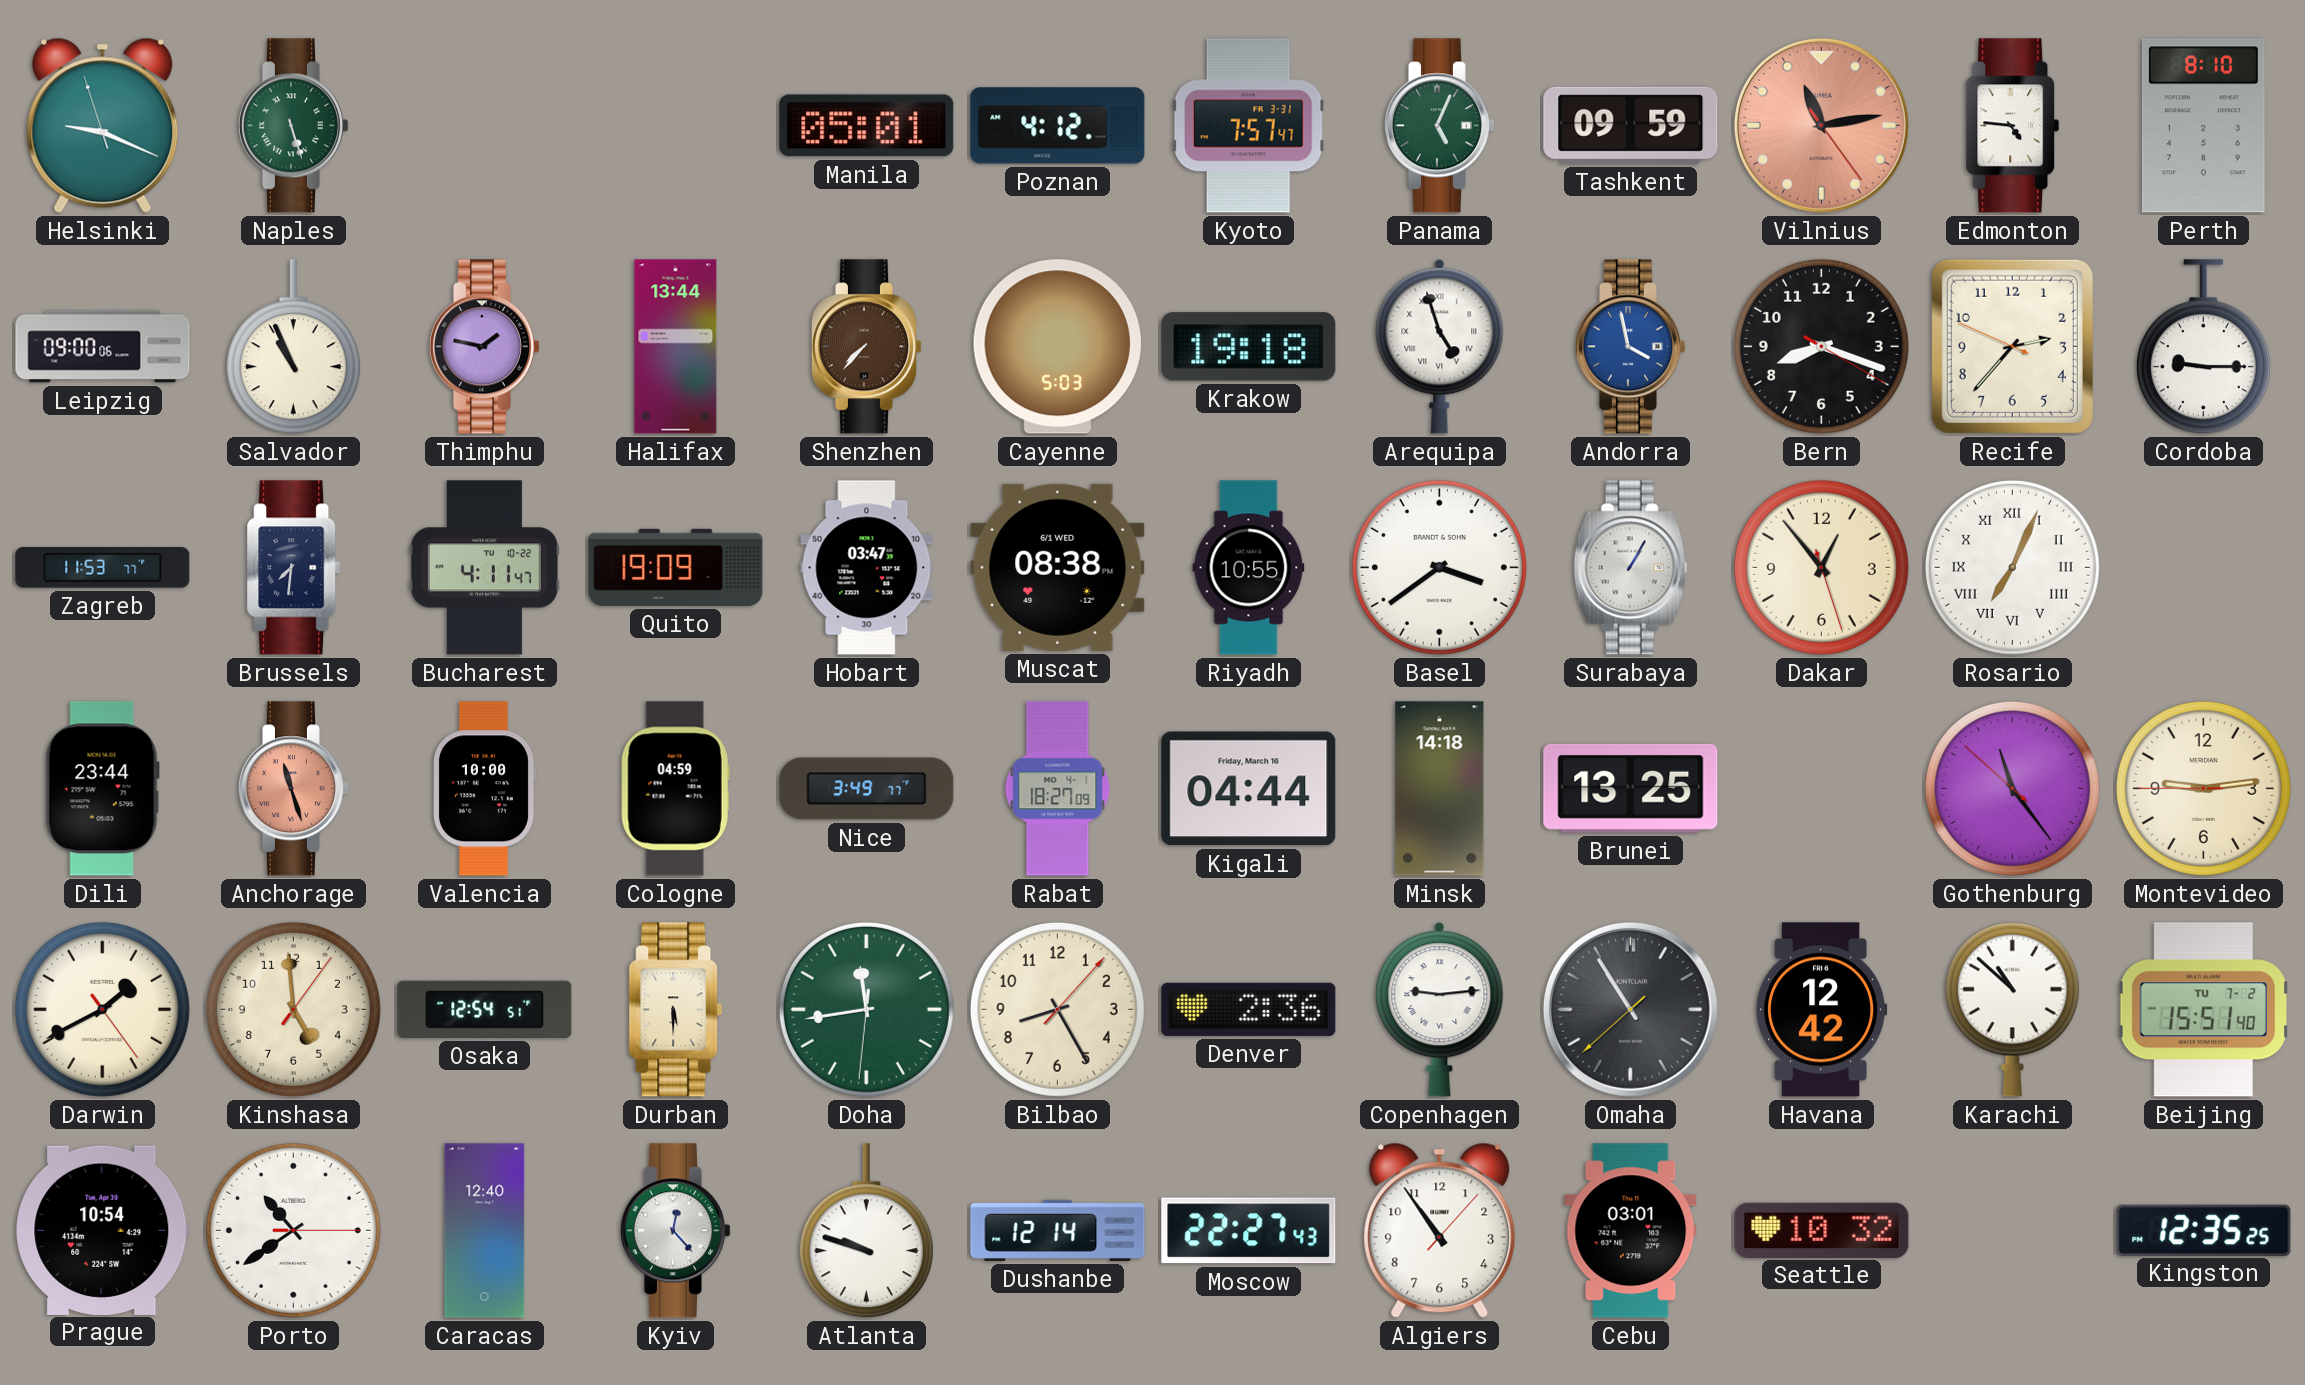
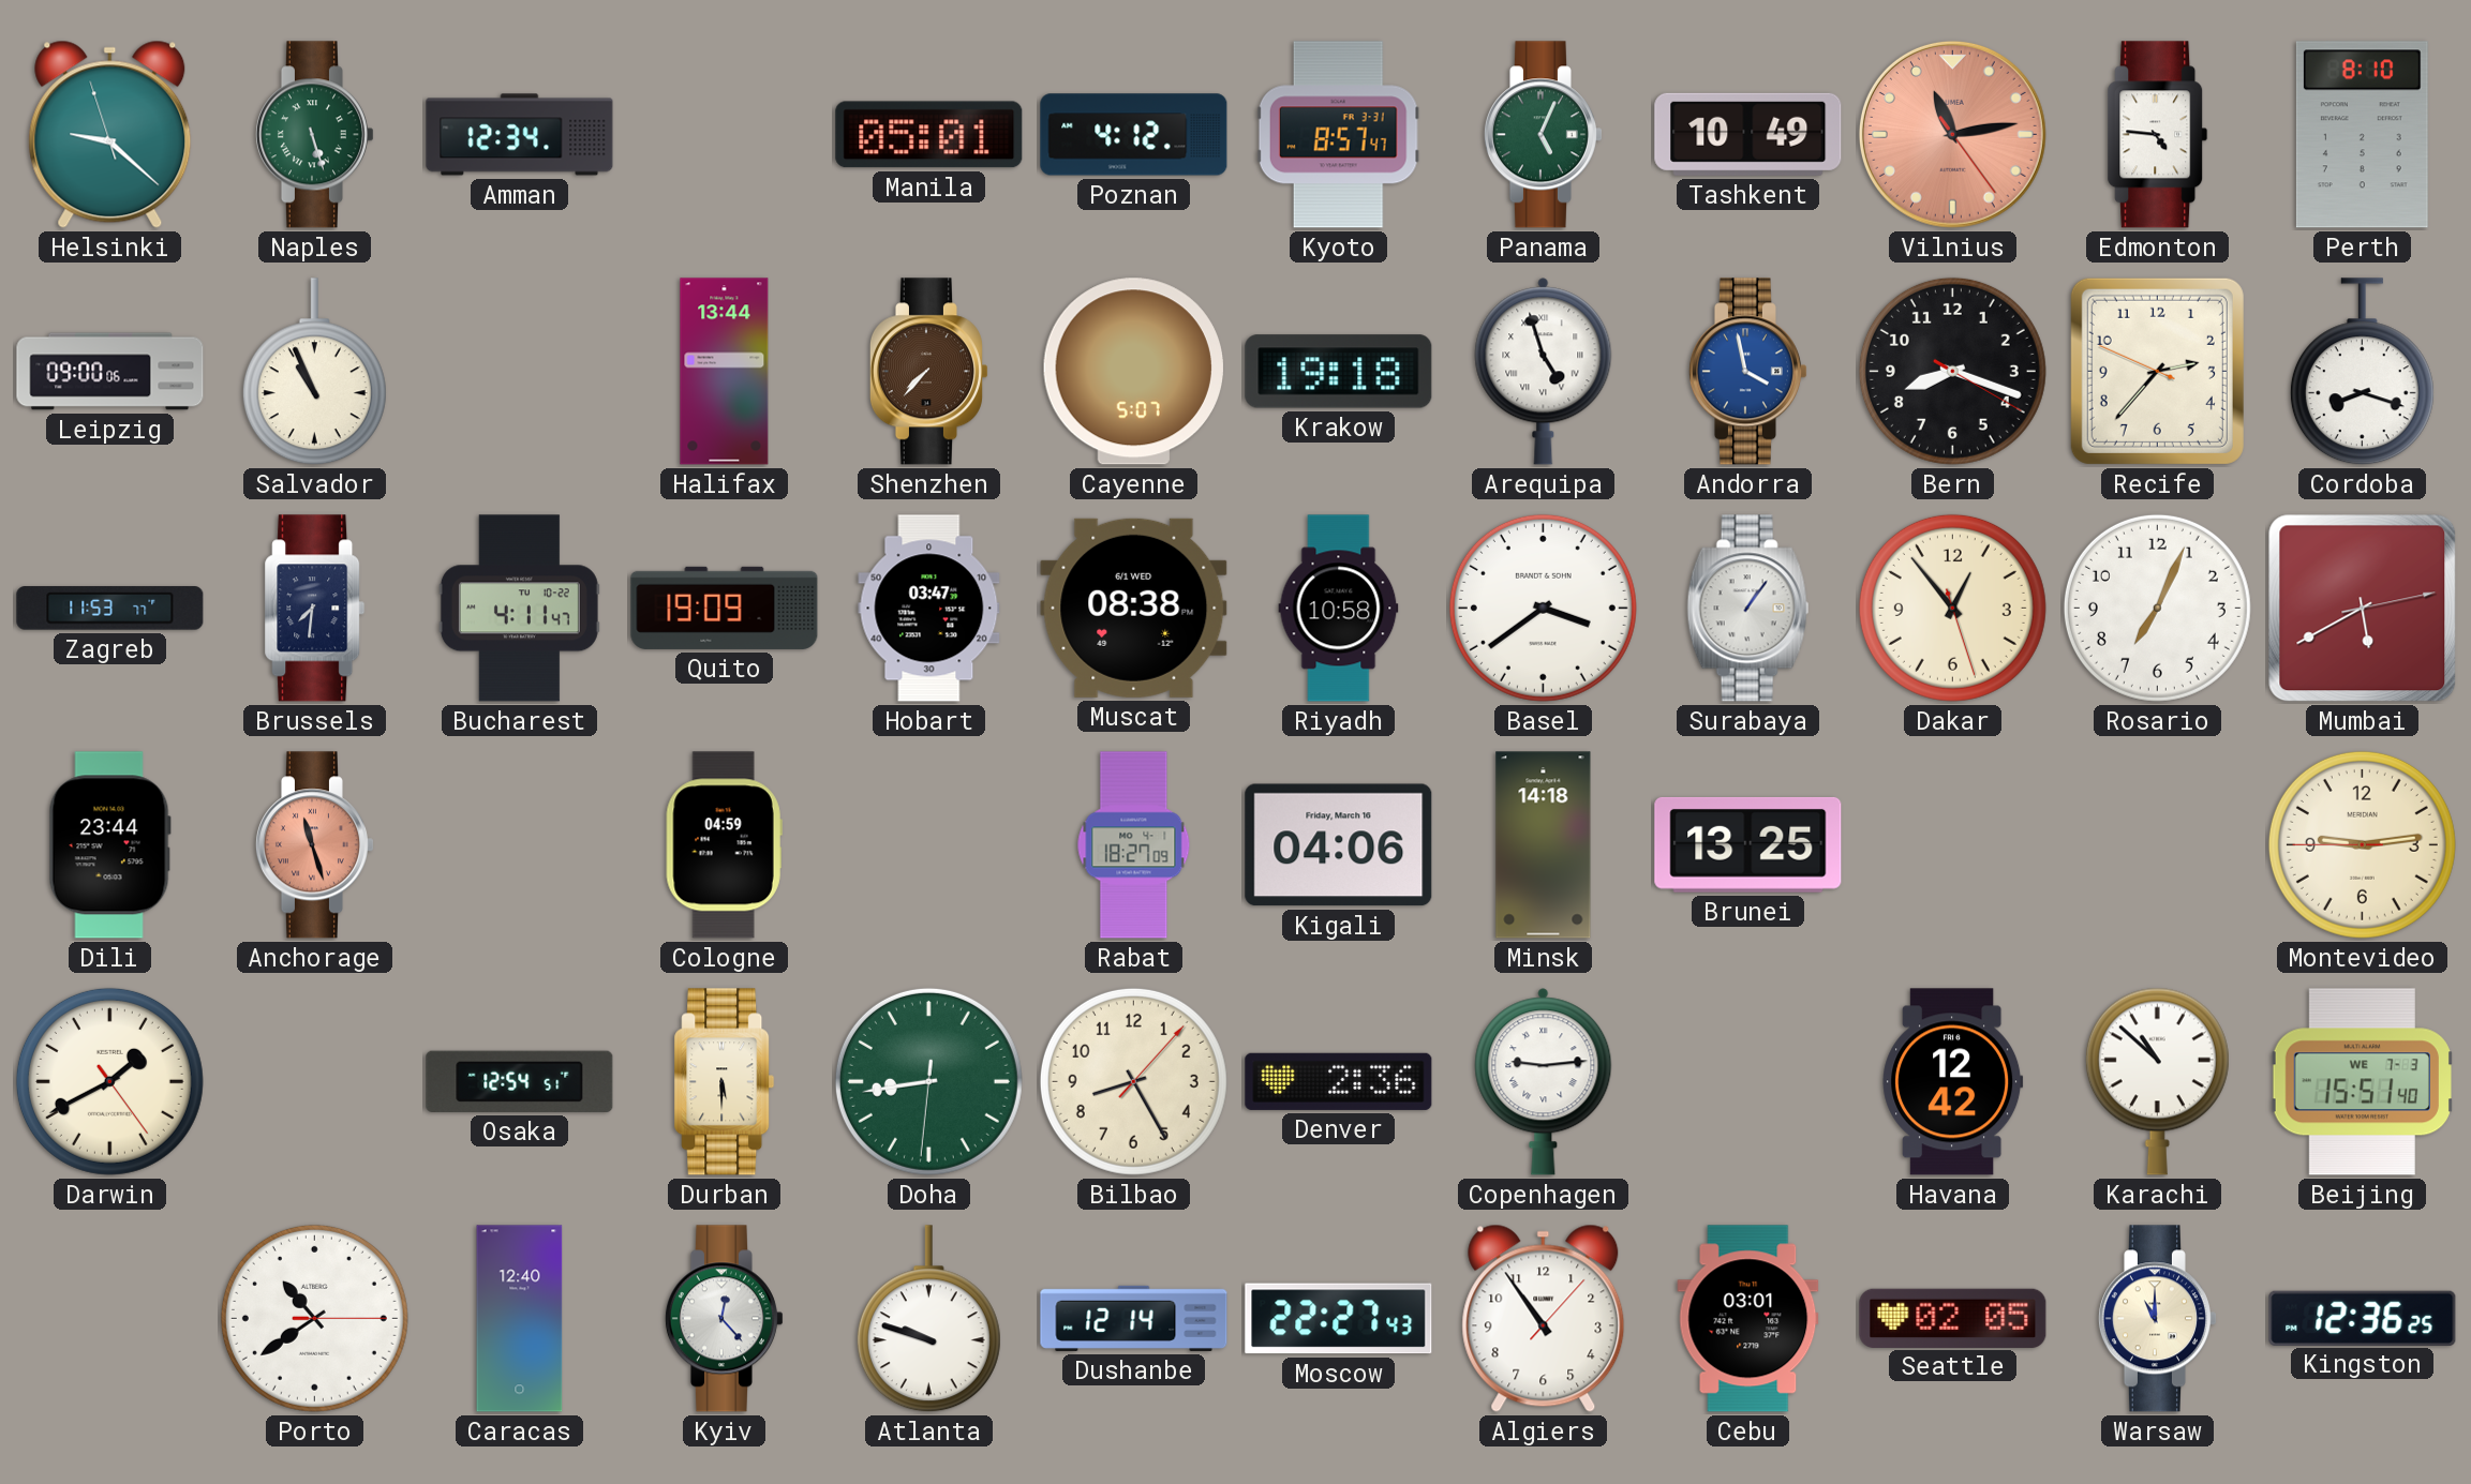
Helsinki: 9:18 -> 9:21 (110, 134)
Amman: none -> 12:34 (520, 135)
Kyoto: 7:57 -> 8:57 (1338, 135)
Tashkent: 09:59 -> 10:49 (1748, 134)
Thimphu: 1:47 -> none (484, 347)
Cayenne: 5:03 -> 5:07 (1133, 372)
Cordoba: 9:15 -> 8:18 (2362, 372)
Riyadh: 10:55 -> 10:58 (1339, 609)
Surabaya: 1:05 -> 1:06 (1748, 609)
Rosario numerals: Roman -> Arabic (2157, 608)
Mumbai: none -> 5:40 (2363, 609)
Valencia: 10:00 -> none (483, 789)
Nice: 3:49 -> none (867, 789)
Kigali: 04:44 -> 04:06 (1339, 845)
Gothenburg: 11:23 -> none (2012, 788)
Kinshasa: 4:59 -> none (293, 1009)
Doha: 11:43 -> 8:43 (928, 1081)
Omaha: 10:54 -> none (1630, 1009)
Beijing date: TU 7-2 -> WE 7-3 (2362, 1082)
Prague: 10:54 -> none (103, 1230)
Seattle: 10:32 -> 02:05 (1953, 1318)
Warsaw: none -> 11:00 (2157, 1319)
Kingston: 12:35 -> 12:36 (2363, 1318)
